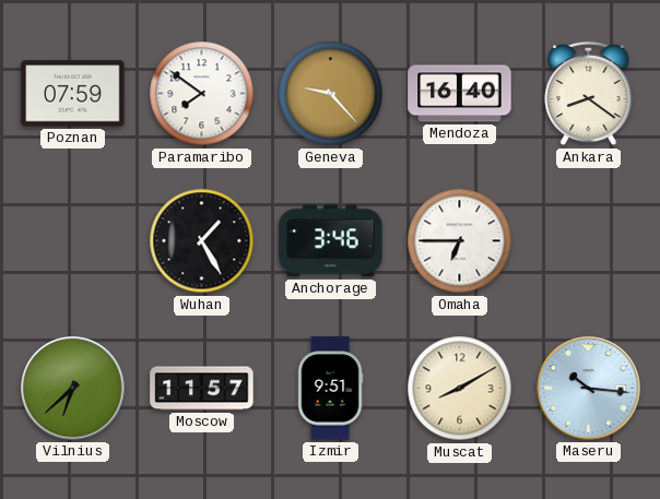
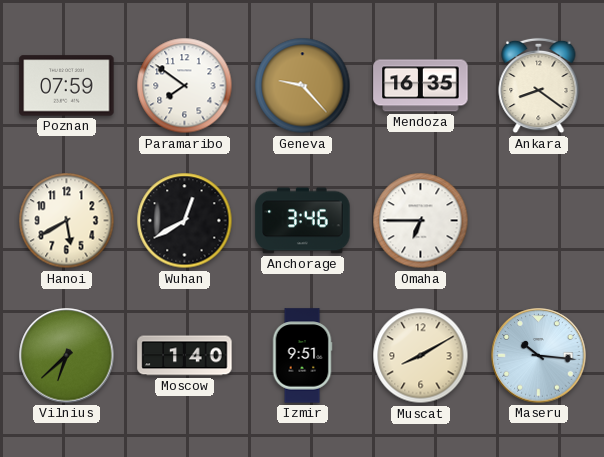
Mendoza: 16:40 -> 16:35 (421, 86)
Hanoi: none -> 5:40 (67, 221)
Wuhan: 1:25 -> 12:40 (185, 221)
Moscow: 11:57 -> 1:40 (185, 356)
